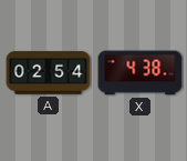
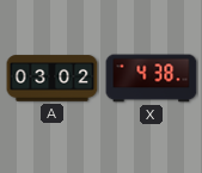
A: 02:54 -> 03:02 (53, 79)
